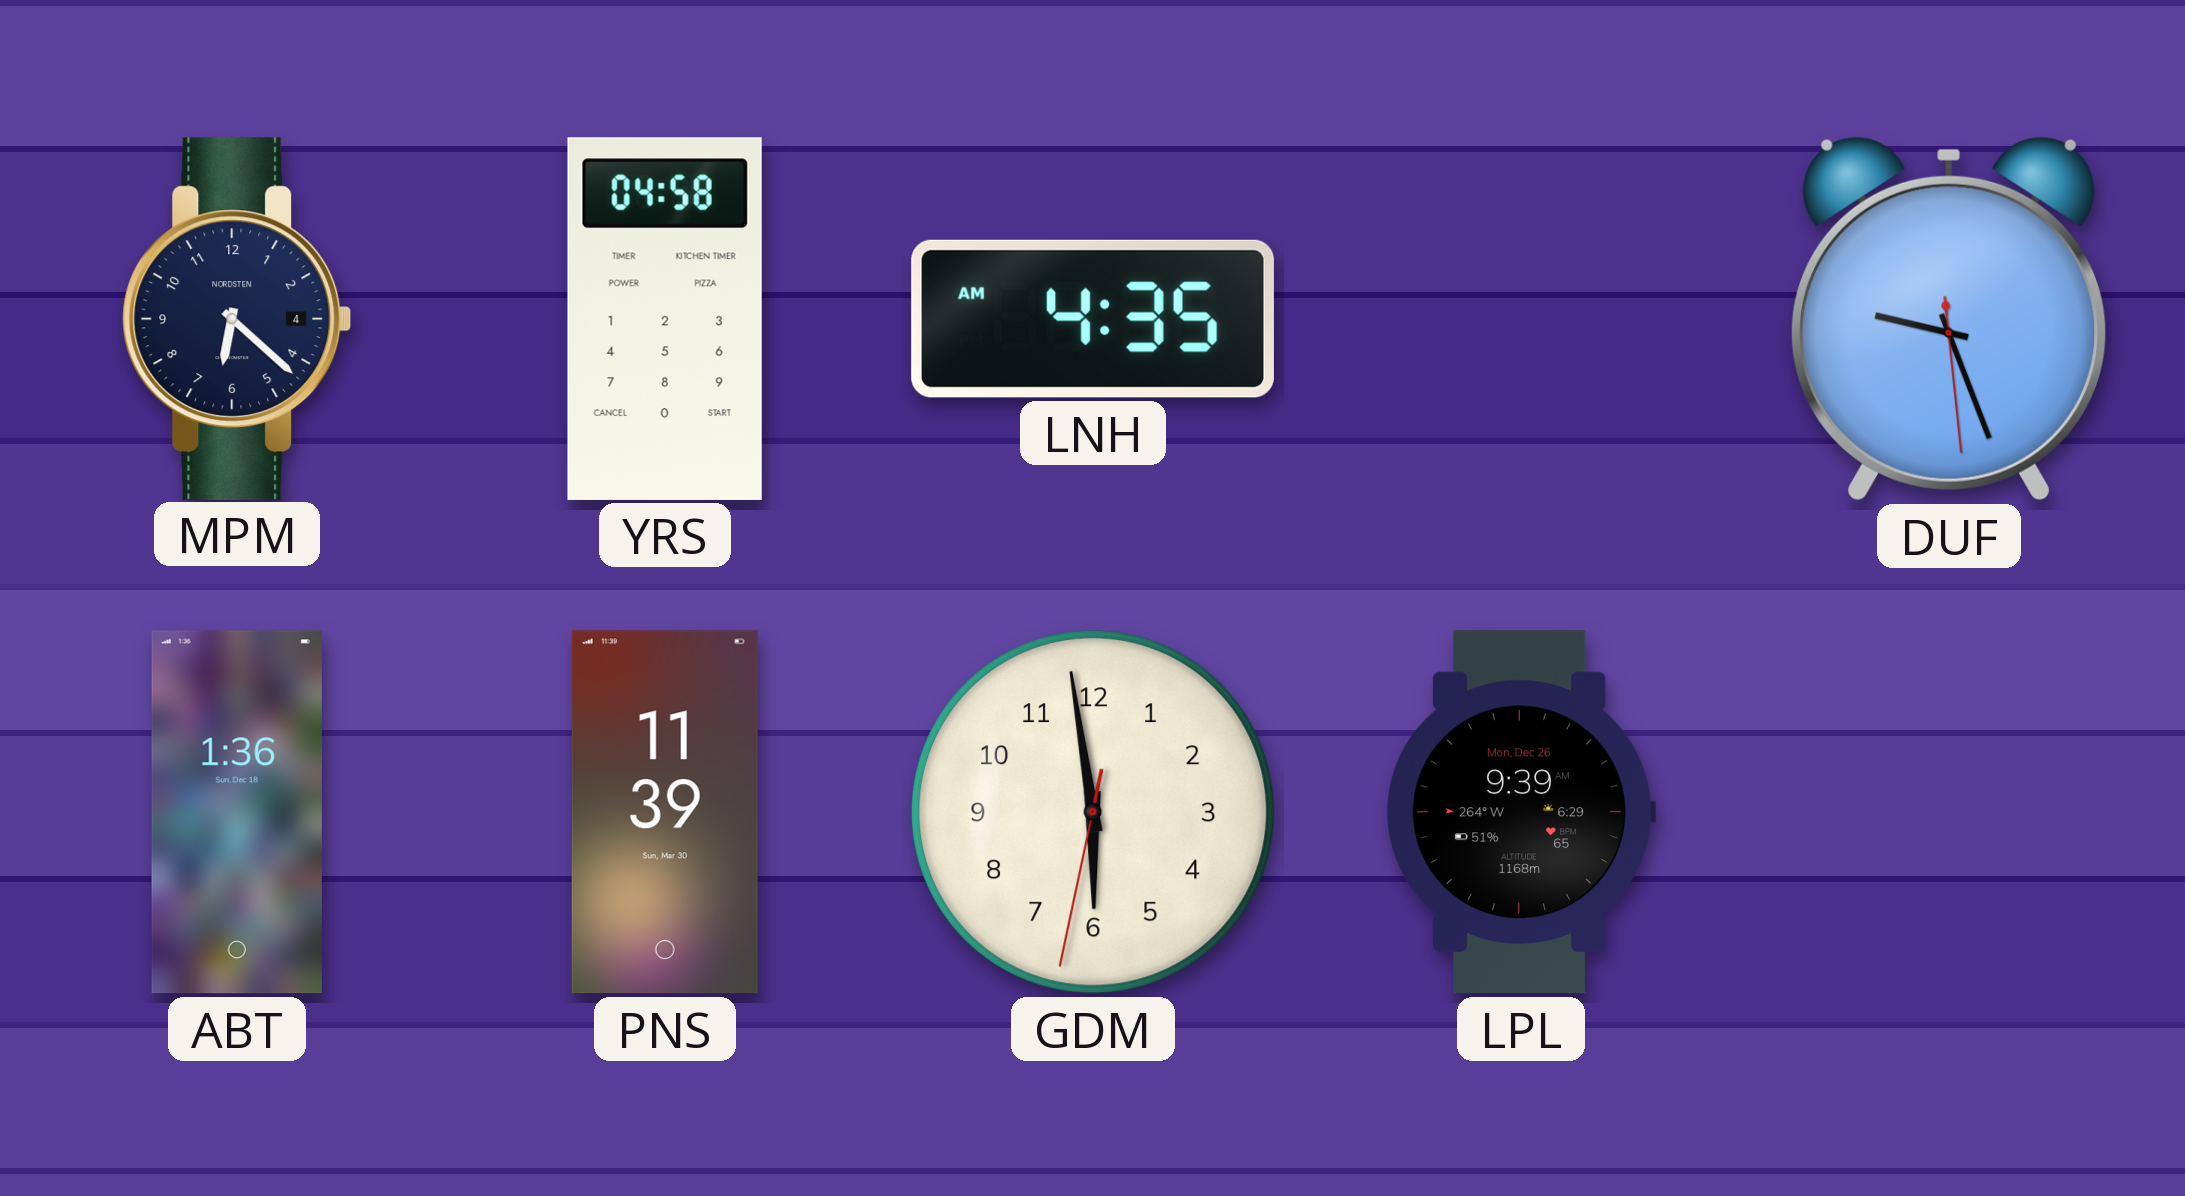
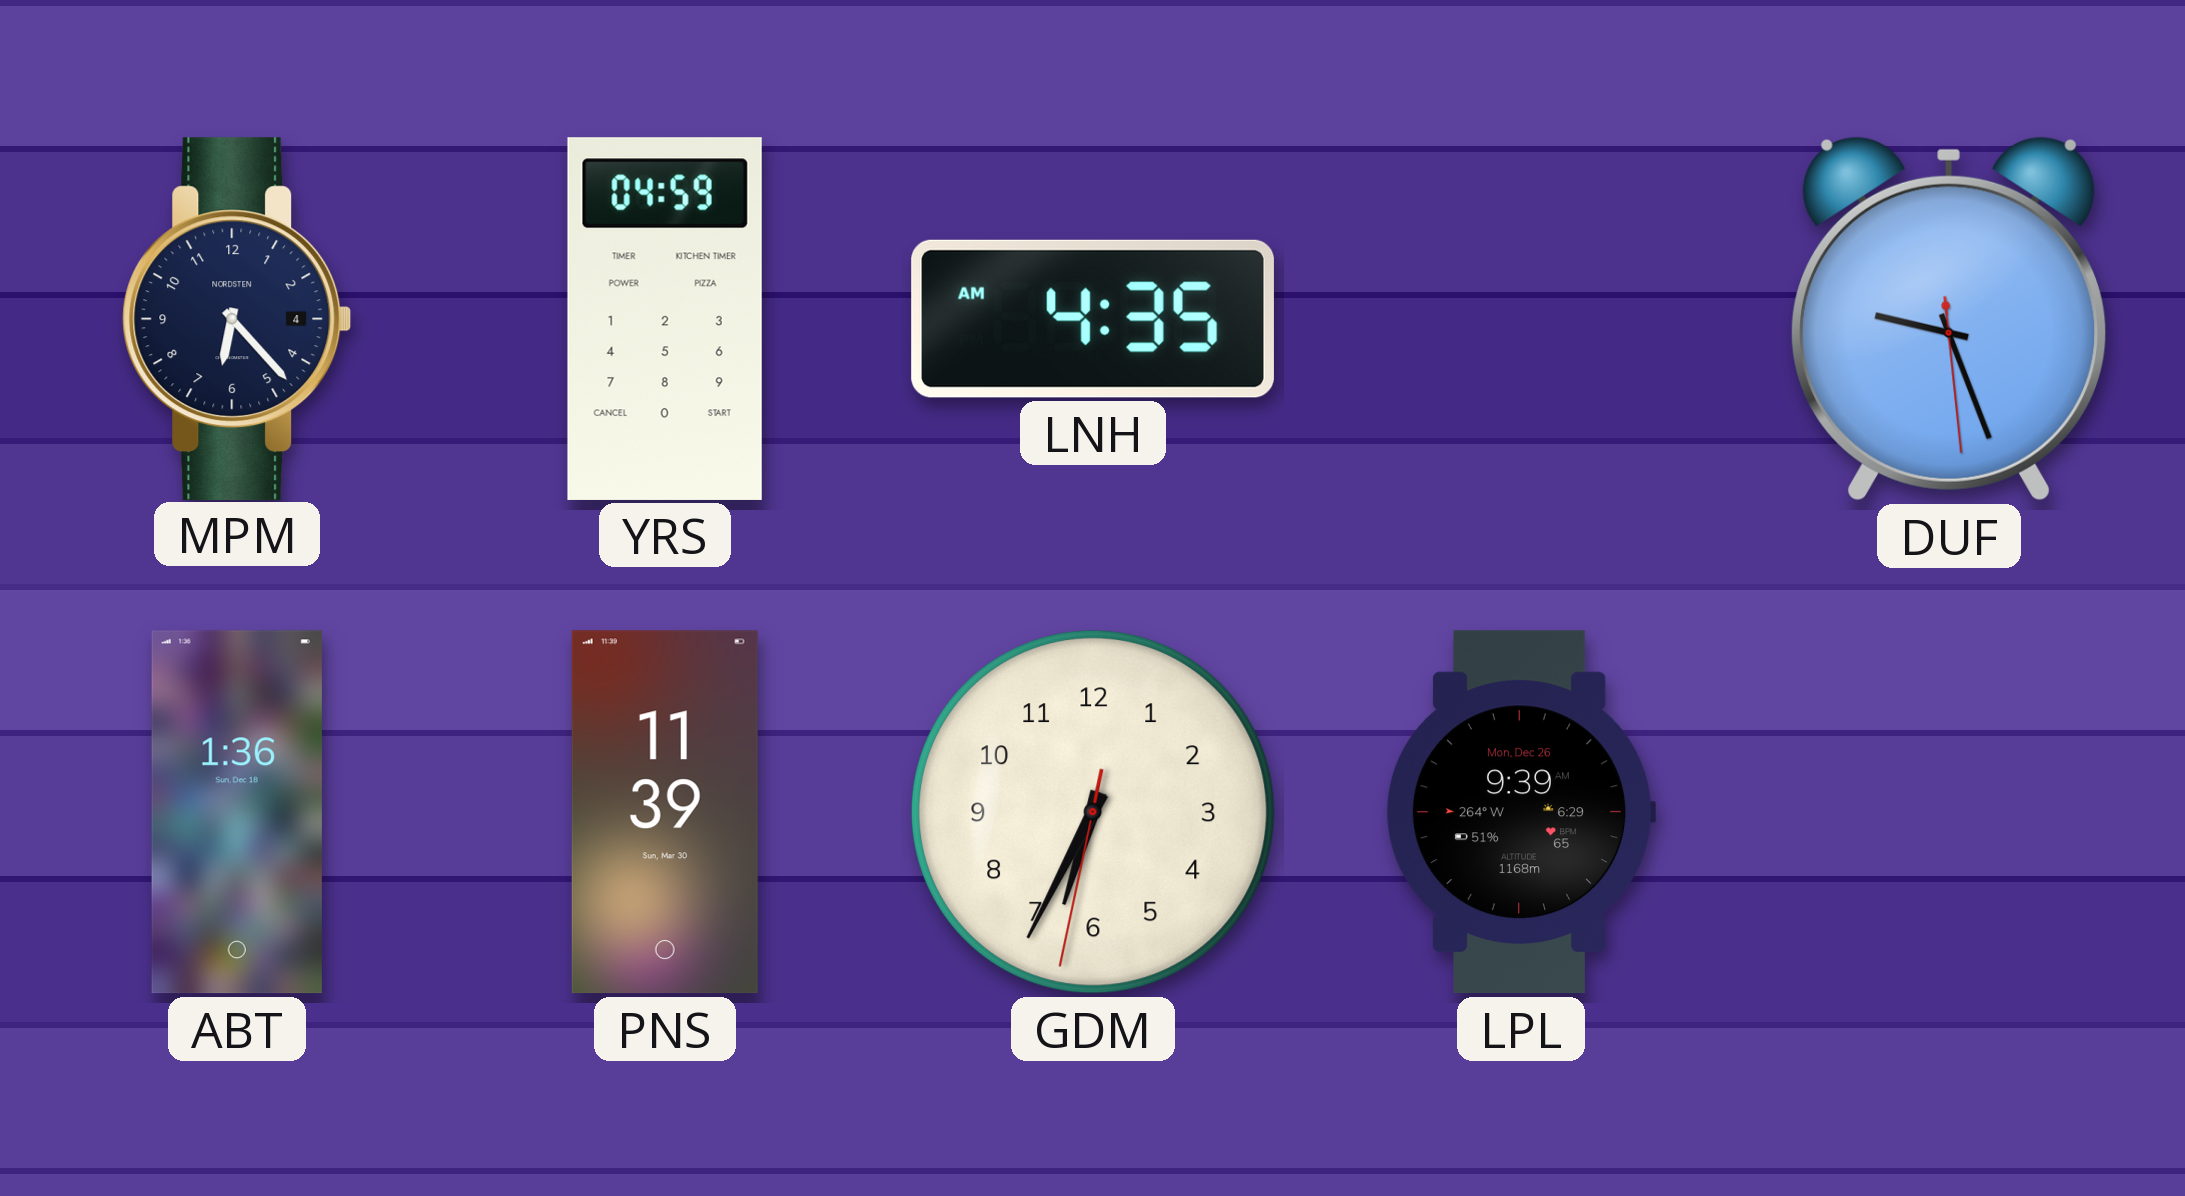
MPM: 6:22 -> 6:23 (237, 318)
YRS: 04:58 -> 04:59 (665, 319)
GDM: 5:58 -> 6:34 (1093, 812)
